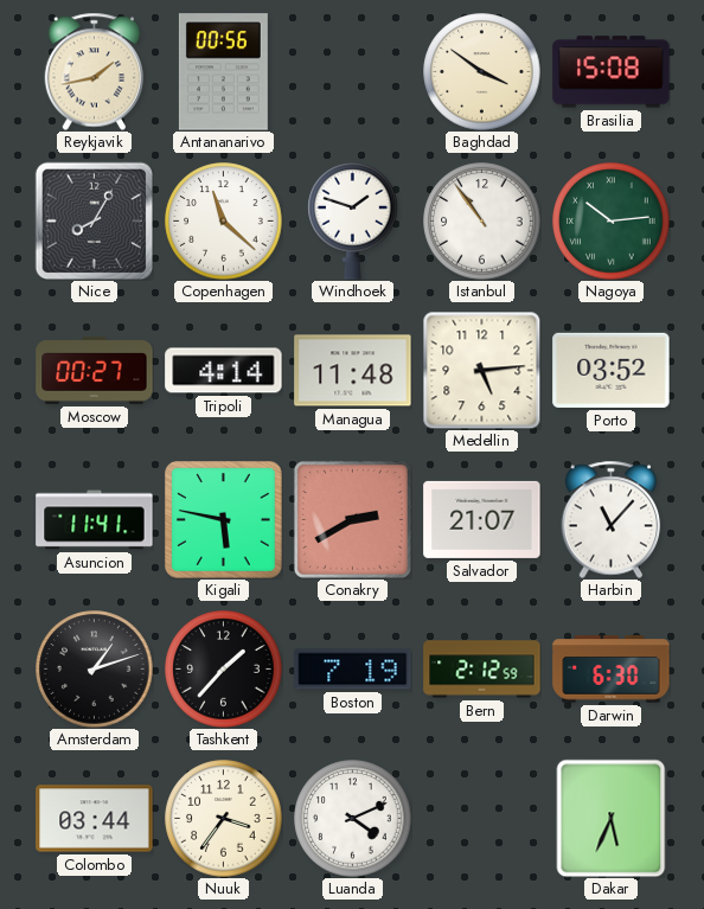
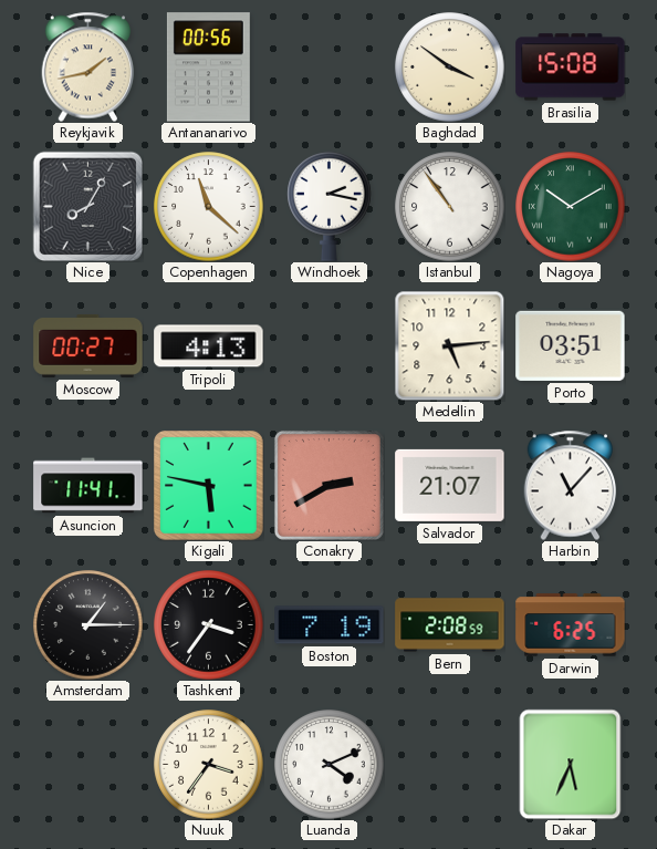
Windhoek: 1:48 -> 2:17 (330, 207)
Nagoya: 10:14 -> 10:10 (571, 207)
Tripoli: 4:14 -> 4:13 (209, 346)
Managua: 11:48 -> none (353, 371)
Porto: 03:52 -> 03:51 (571, 345)
Amsterdam: 1:12 -> 1:15 (88, 625)
Tashkent: 1:37 -> 3:36 (209, 625)
Bern: 2:12 -> 2:08 (450, 625)
Darwin: 6:30 -> 6:25 (571, 625)
Colombo: 03:44 -> none (95, 819)
